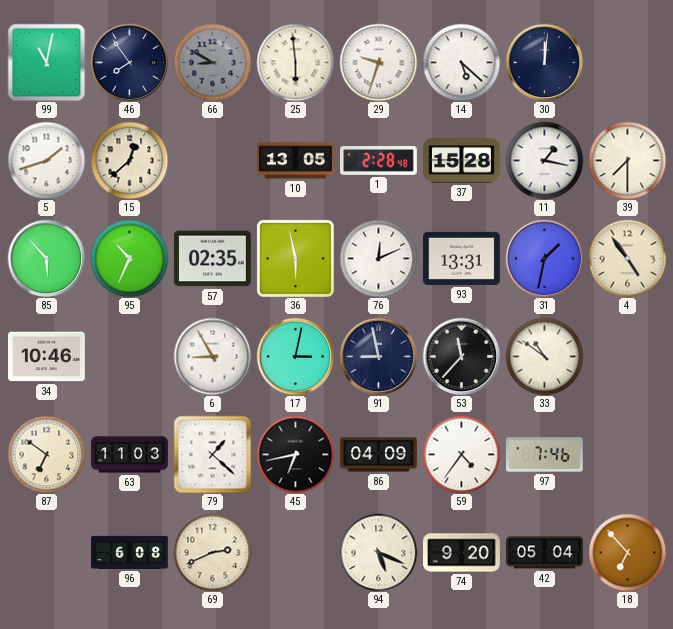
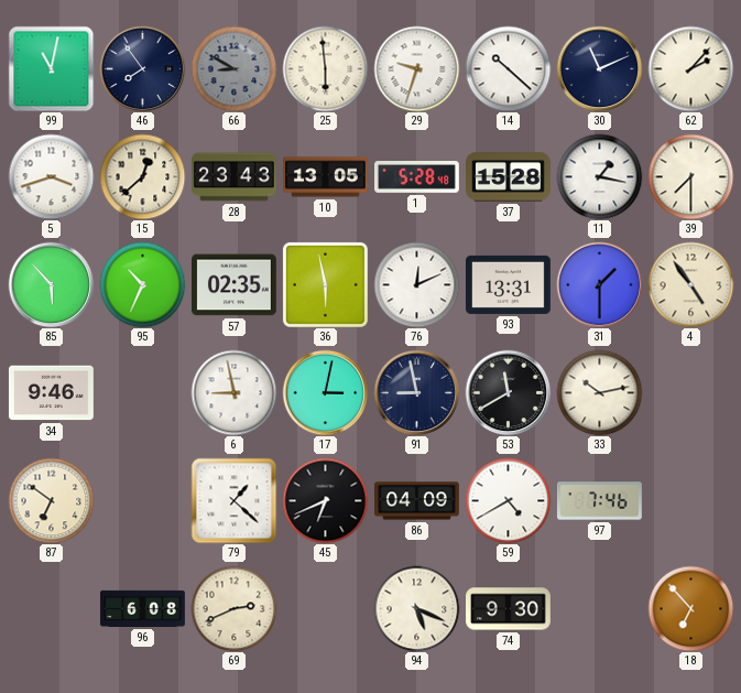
14: 5:22 -> 10:22 (508, 68)
30: 12:01 -> 11:11 (599, 68)
62: none -> 2:07 (690, 68)
5: 1:42 -> 3:42 (51, 176)
28: none -> 23:43 (235, 177)
1: 2:28 -> 5:28 (417, 177)
31: 1:32 -> 1:30 (599, 284)
34: 10:46 -> 9:46 (52, 393)
6: 8:55 -> 8:58 (233, 392)
53: 11:37 -> 11:40 (508, 392)
33: 10:51 -> 10:13 (599, 392)
63: 11:03 -> none (130, 455)
45: 6:43 -> 6:41 (325, 500)
59: 4:36 -> 4:40 (508, 500)
74: 9:20 -> 9:30 (509, 609)
42: 05:04 -> none (545, 553)
